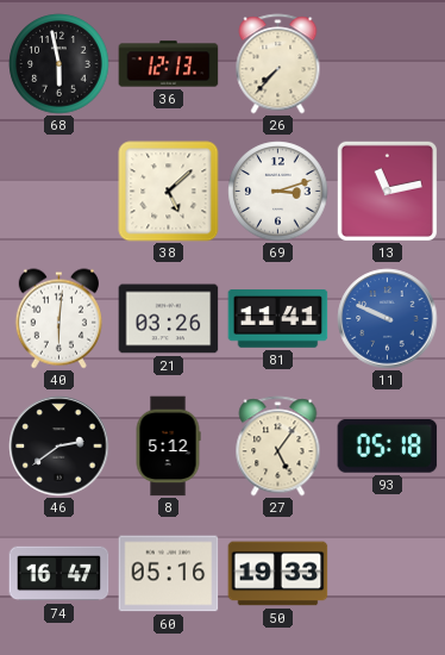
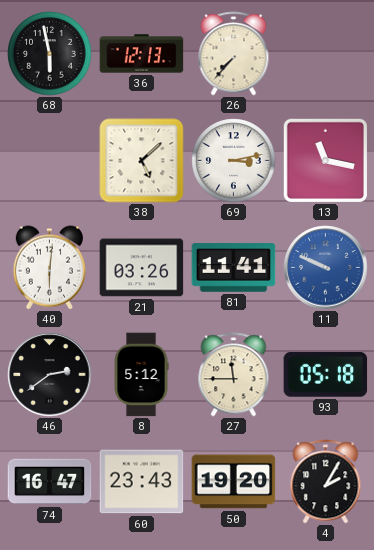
69: 3:12 -> 3:13 (234, 161)
13: 11:13 -> 11:17 (325, 160)
27: 5:06 -> 11:45 (234, 375)
60: 05:16 -> 23:43 (142, 482)
50: 19:33 -> 19:20 (234, 482)
4: none -> 2:05 (326, 482)
